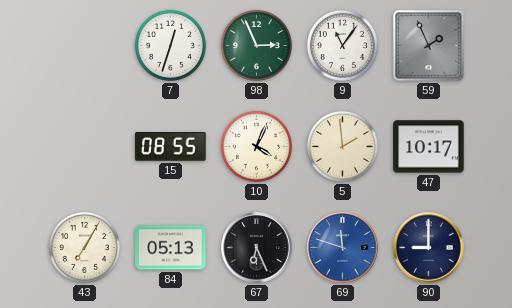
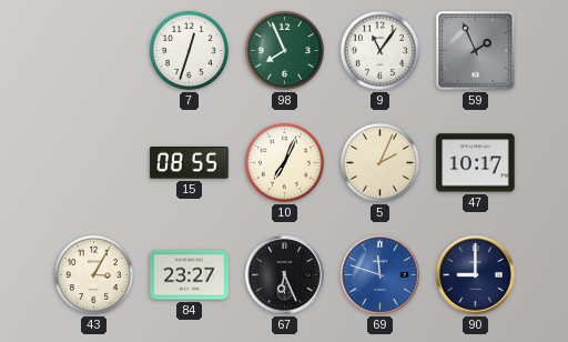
98: 2:56 -> 7:56 (284, 50)
10: 4:04 -> 7:04 (284, 162)
5: 1:59 -> 2:04 (379, 162)
43: 7:05 -> 3:05 (93, 274)
84: 05:13 -> 23:27 (190, 275)
